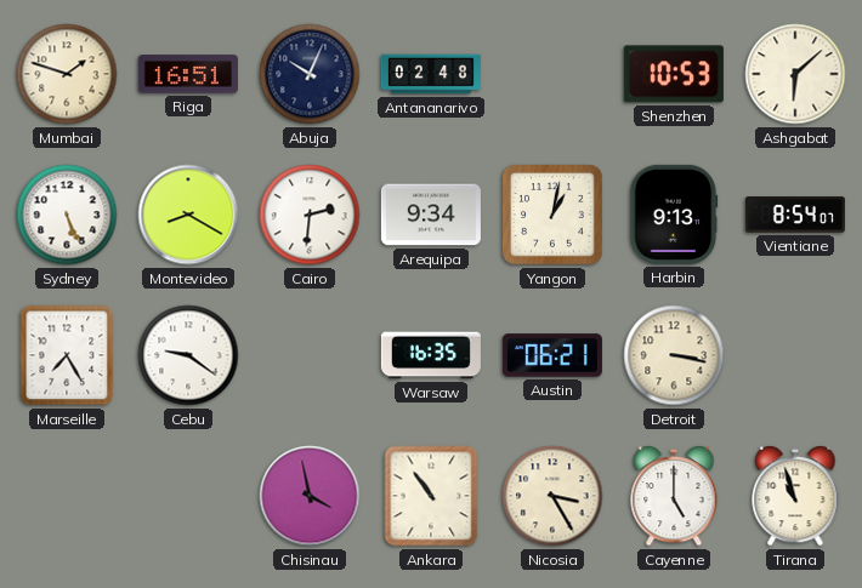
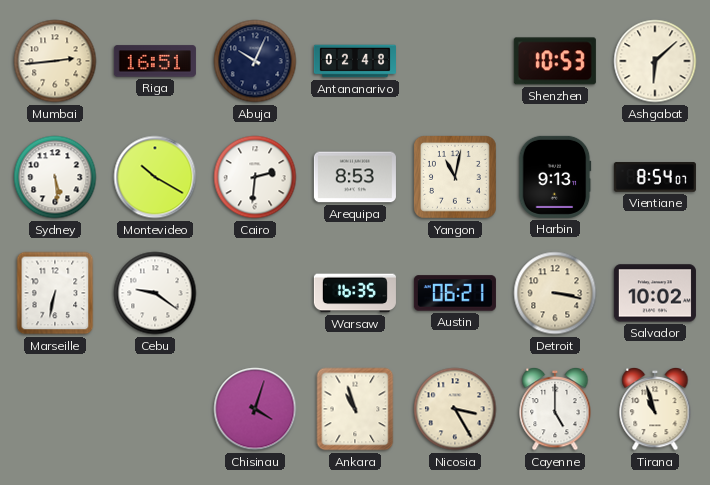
Mumbai: 1:48 -> 2:44 (55, 61)
Sydney: 5:26 -> 5:29 (55, 177)
Montevideo: 8:20 -> 10:20 (155, 177)
Arequipa: 9:34 -> 8:53 (355, 177)
Yangon: 1:02 -> 11:02 (456, 178)
Marseille: 7:25 -> 6:32 (55, 293)
Salvador: none -> 10:02 (655, 293)
Chisinau: 3:58 -> 4:03 (255, 409)
Ankara: 10:54 -> 10:57 (355, 409)
